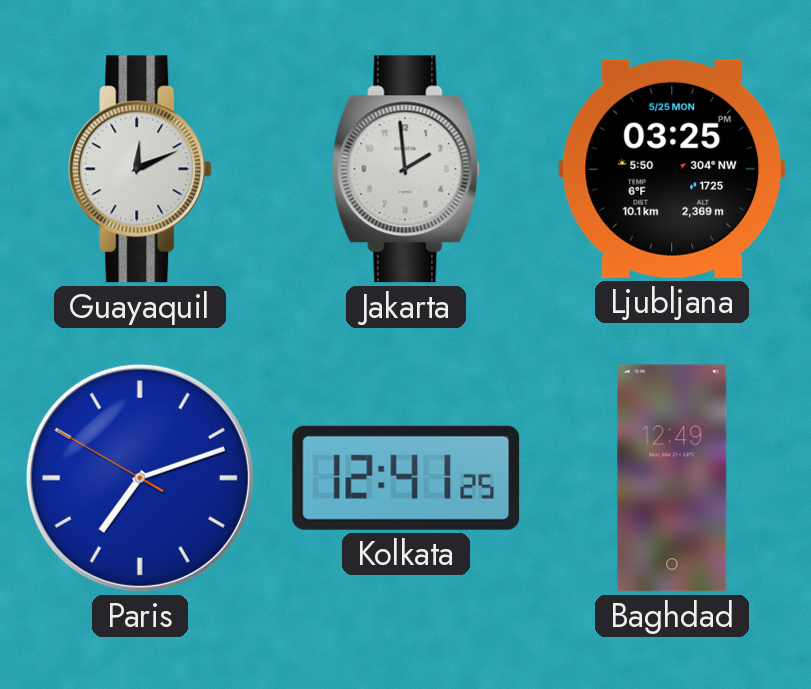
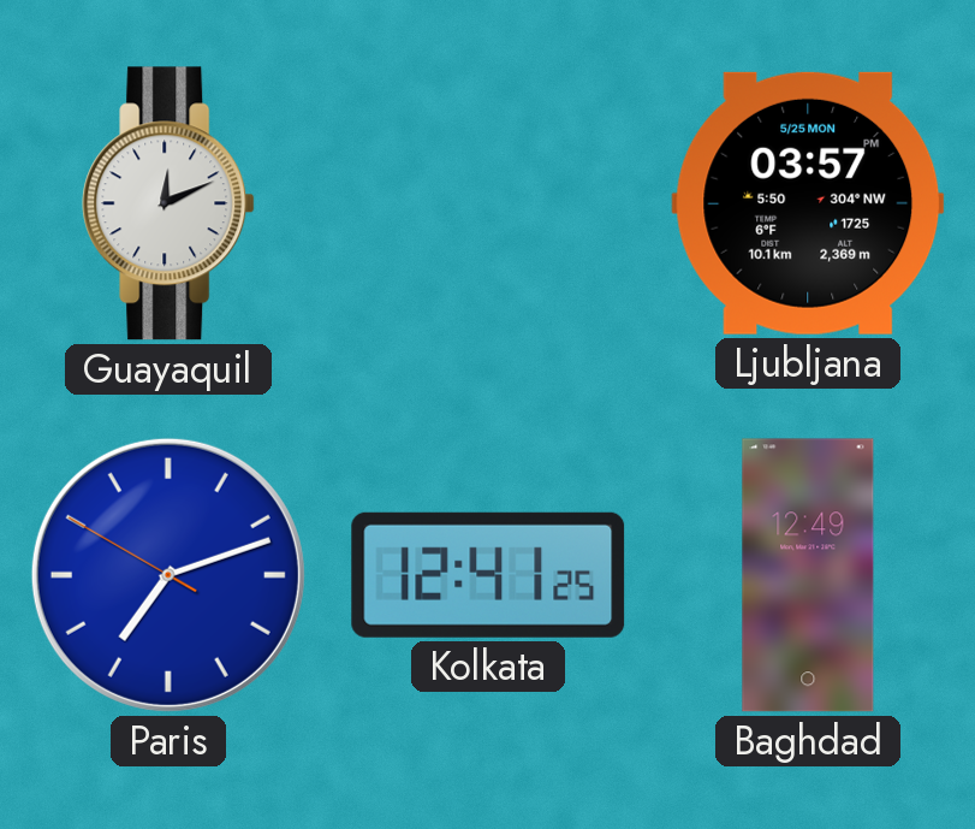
Jakarta: 1:59 -> none (406, 169)
Ljubljana: 03:25 -> 03:57 (808, 203)
